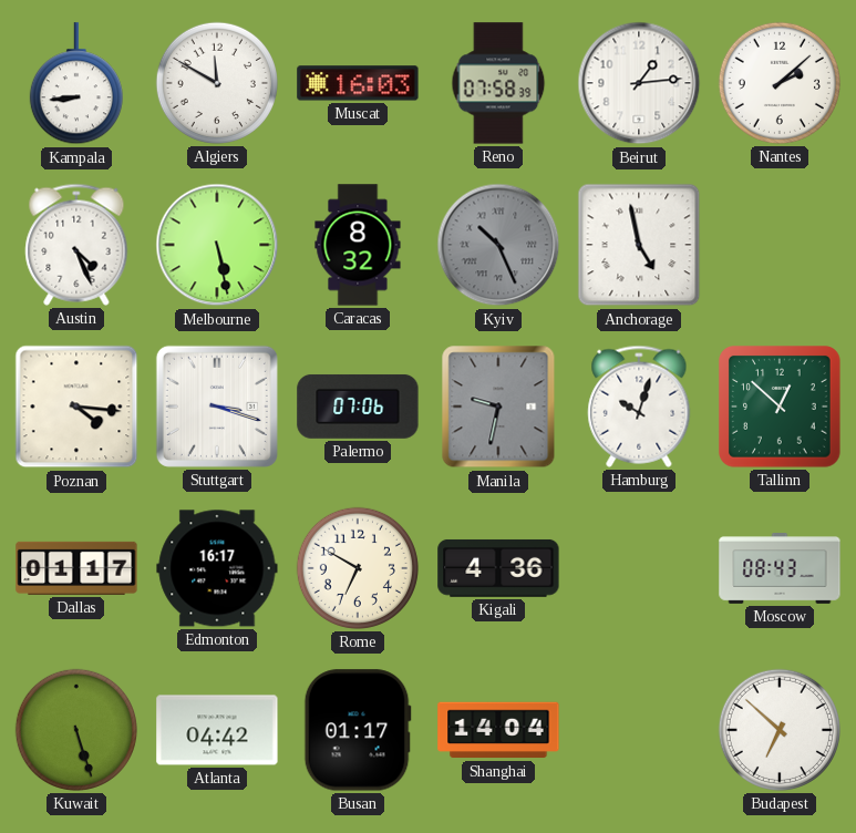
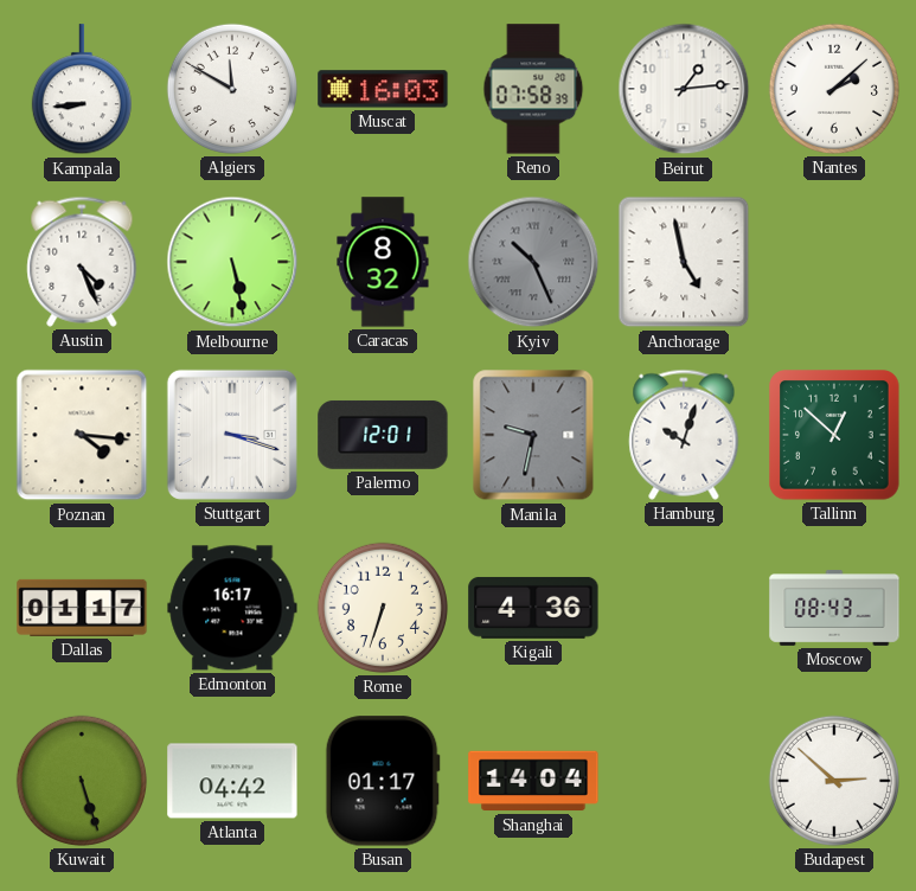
Palermo: 07:06 -> 12:01 (383, 435)
Rome: 6:50 -> 6:33 (383, 608)
Budapest: 6:52 -> 2:52 (834, 781)
